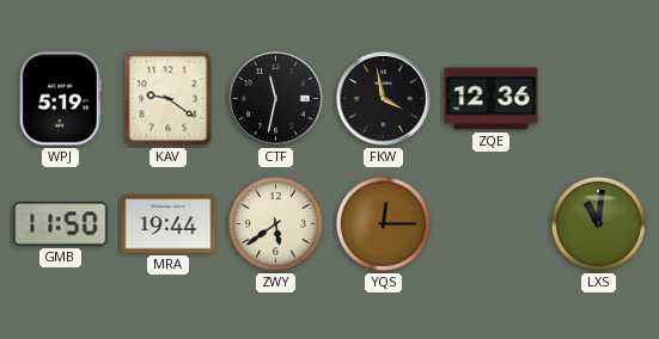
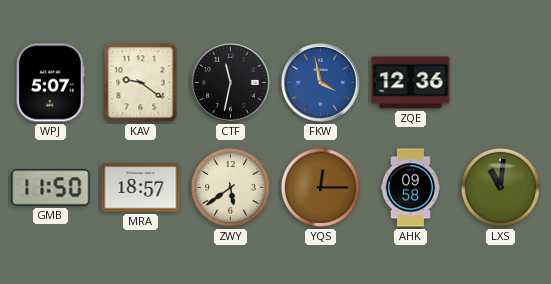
WPJ: 5:19 -> 5:07 (51, 83)
FKW dial: black -> blue (321, 83)
MRA: 19:44 -> 18:57 (141, 188)
AHK: none -> 09:58 (410, 188)
